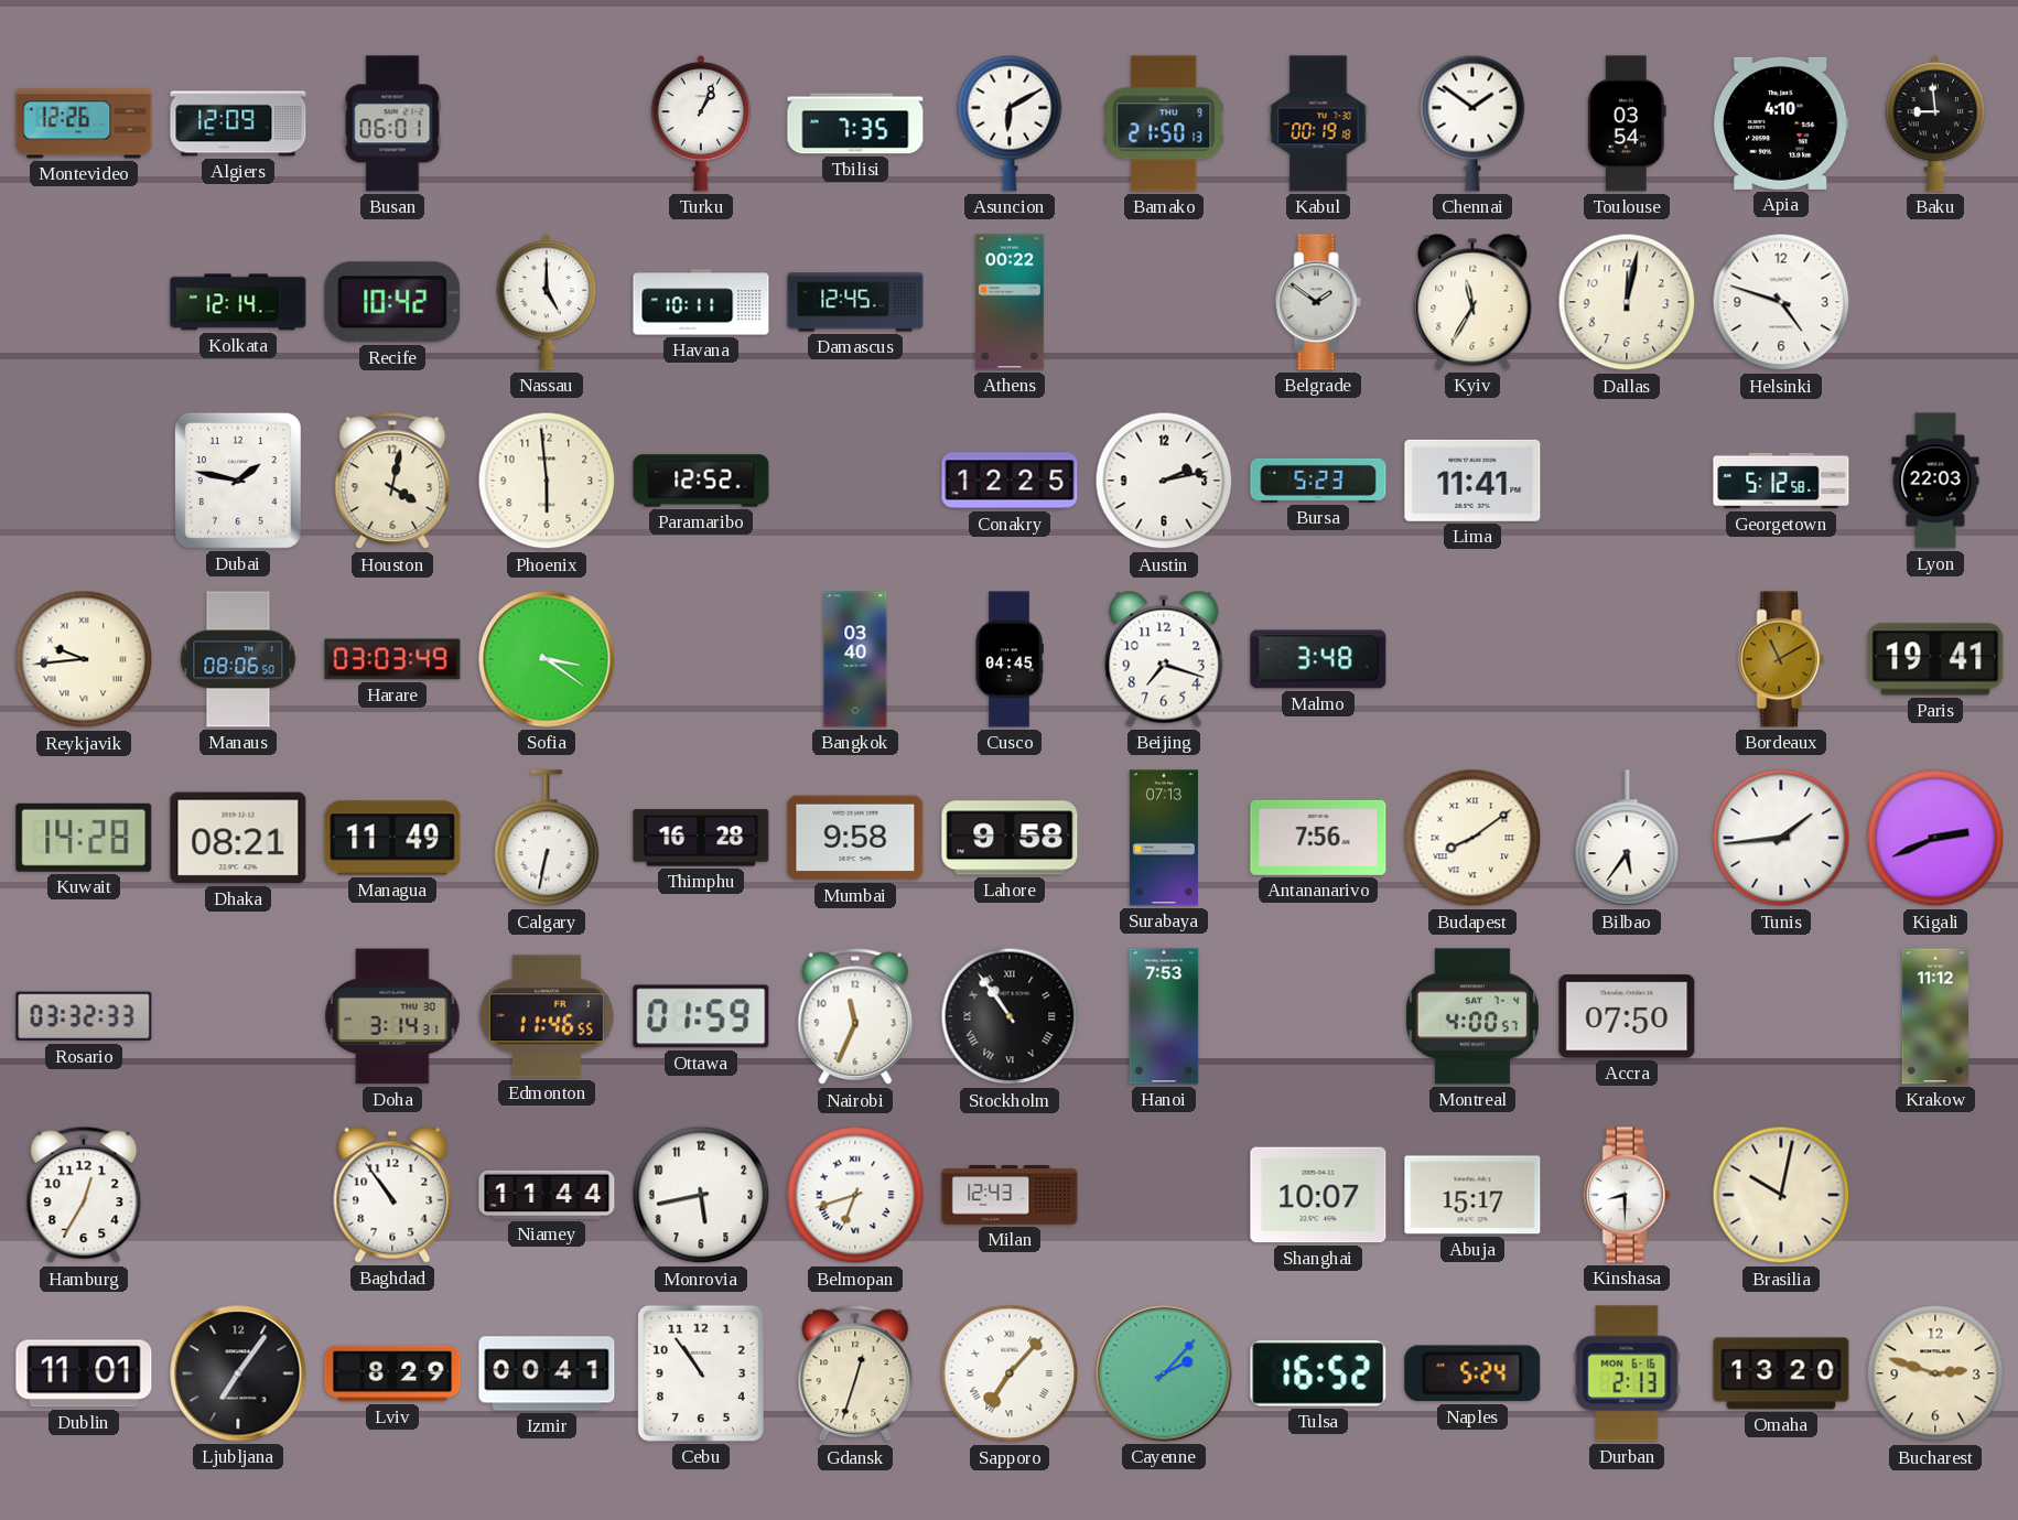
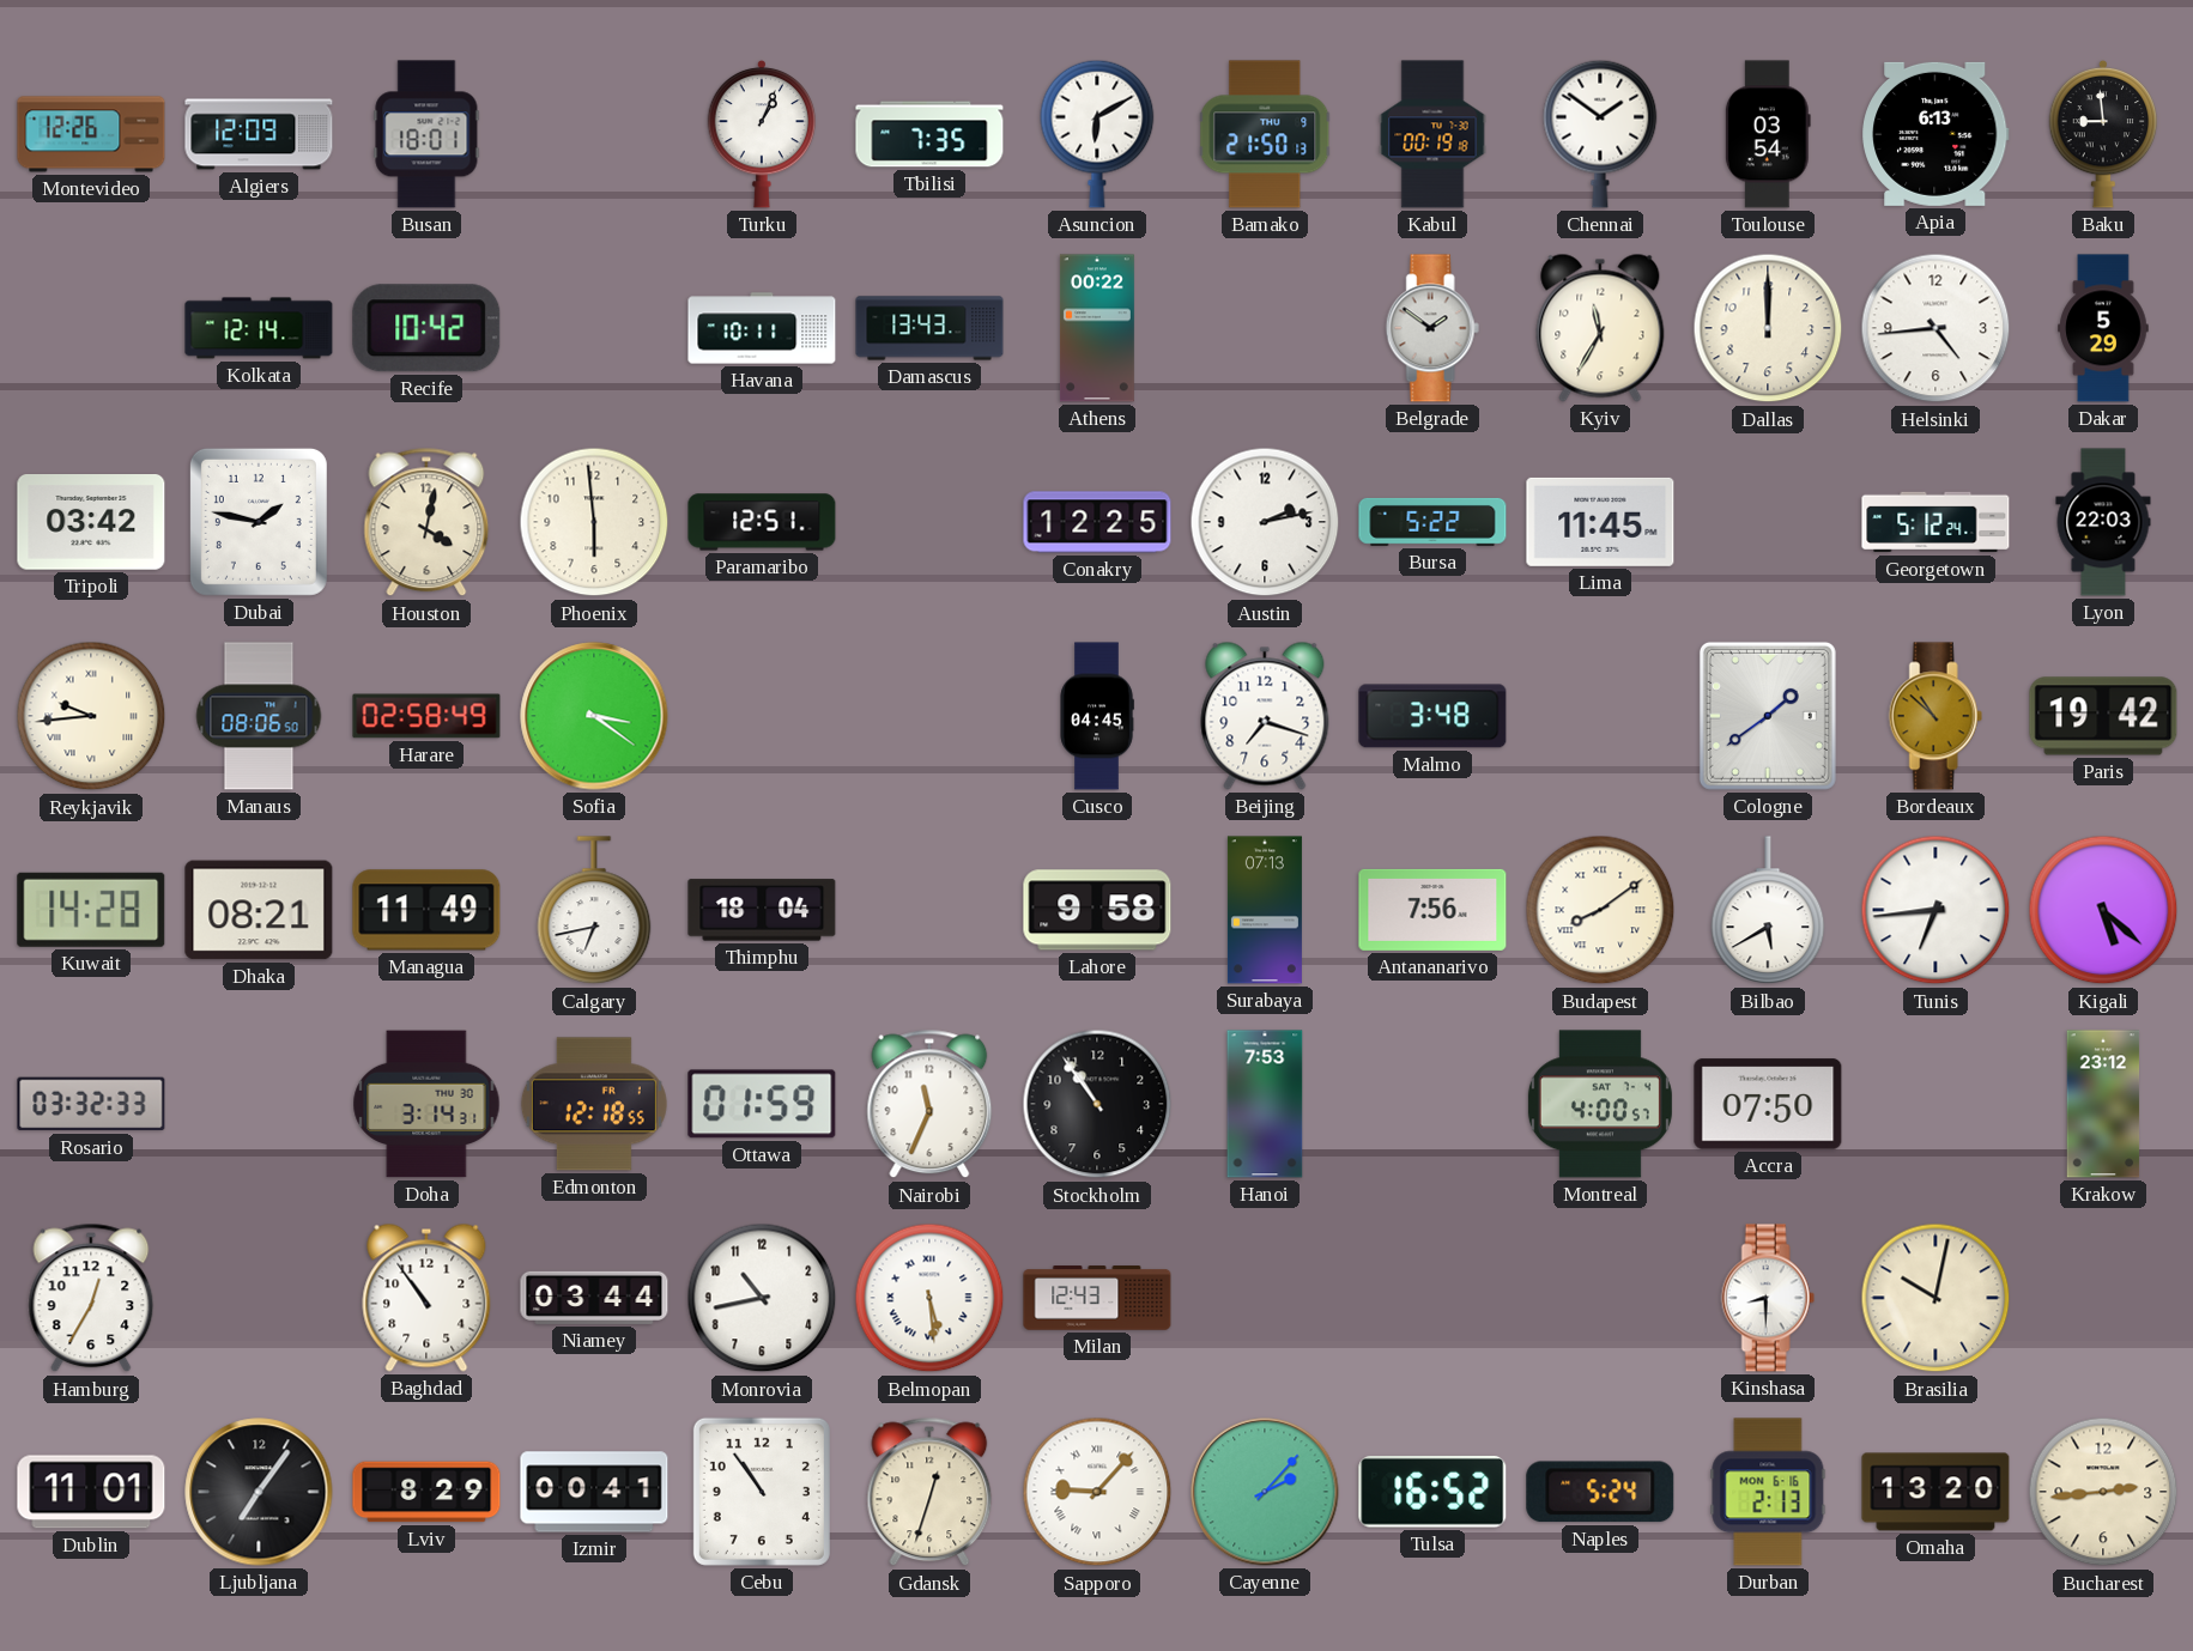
Busan: 06:01 -> 18:01 (426, 134)
Apia: 4:10 -> 6:13 (1935, 134)
Nassau: 5:00 -> none (547, 302)
Damascus: 12:45 -> 13:43 (929, 328)
Dallas: 12:02 -> 12:00 (1768, 328)
Helsinki: 4:48 -> 4:44 (1935, 328)
Dakar: none -> 5:29 (2103, 328)
Tripoli: none -> 03:42 (91, 522)
Paramaribo: 12:52 -> 12:51 (762, 522)
Bursa: 5:23 -> 5:22 (1432, 522)
Lima: 11:41 -> 11:45 (1600, 522)
Georgetown: 5:12:58 -> 5:12:24 (1935, 522)
Harare: 03:03 -> 02:58 (426, 716)
Bangkok: 03:40 -> none (855, 659)
Cologne: none -> 1:39 (1768, 716)
Bordeaux: 11:10 -> 10:52 (1935, 716)
Paris: 19:41 -> 19:42 (2103, 716)
Calgary: 6:32 -> 6:43 (594, 911)
Thimphu: 16:28 -> 18:04 (762, 910)
Mumbai: 9:58 -> none (855, 838)
Bilbao: 5:36 -> 5:40 (1768, 911)
Tunis: 1:44 -> 6:44 (1935, 910)
Kigali: 2:41 -> 5:22 (2103, 910)
Edmonton: 11:46 -> 12:18 (594, 1104)
Stockholm numerals: Roman -> Arabic (1097, 1104)
Krakow: 11:12 -> 23:12 (2103, 1104)
Niamey: 11:44 -> 03:44 (594, 1298)
Monrovia: 5:43 -> 10:43 (762, 1298)
Belmopan: 6:42 -> 5:29 (929, 1298)
Shanghai: 10:07 -> none (1318, 1195)
Abuja: 15:17 -> none (1472, 1195)
Sapporo: 7:07 -> 9:07 (1097, 1492)
Bucharest: 2:48 -> 2:44 (2103, 1492)
